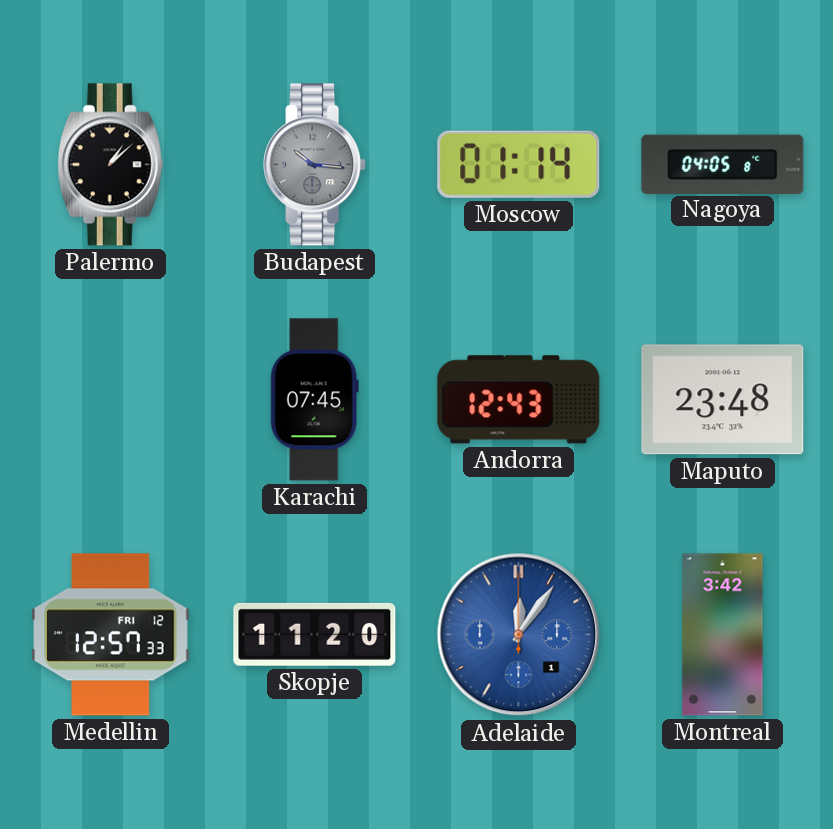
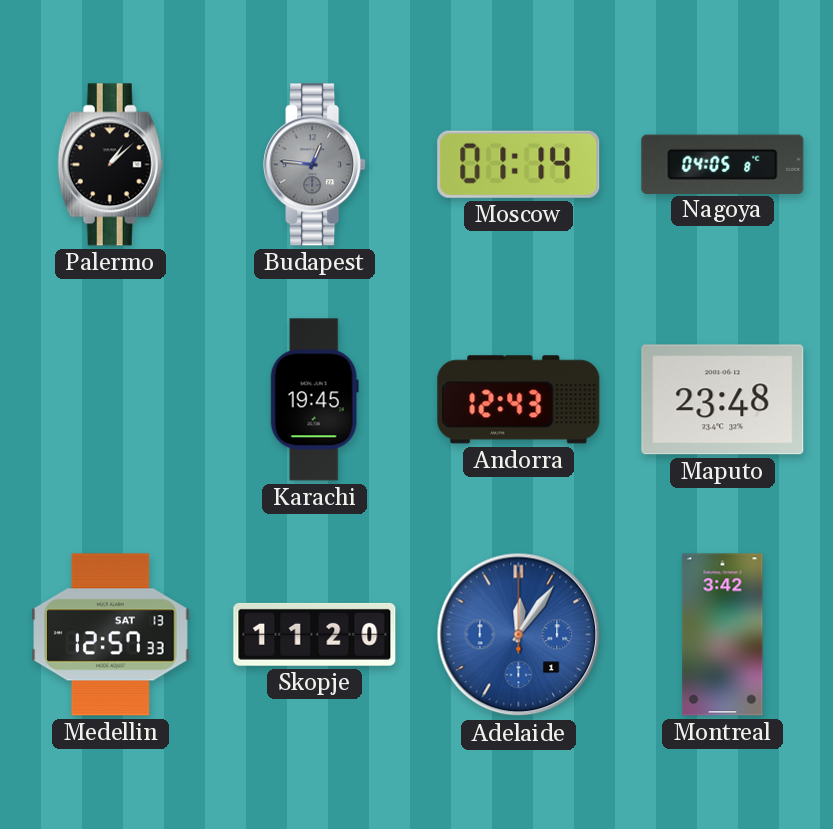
Budapest: 10:16 -> 12:46 (315, 165)
Karachi: 07:45 -> 19:45 (314, 400)
Medellin date: FRI 12 -> SAT 13 (111, 635)
